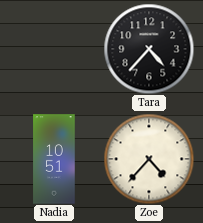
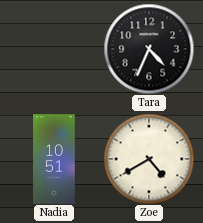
Tara: 4:37 -> 4:34 (149, 49)
Zoe: 4:37 -> 4:40 (149, 159)
